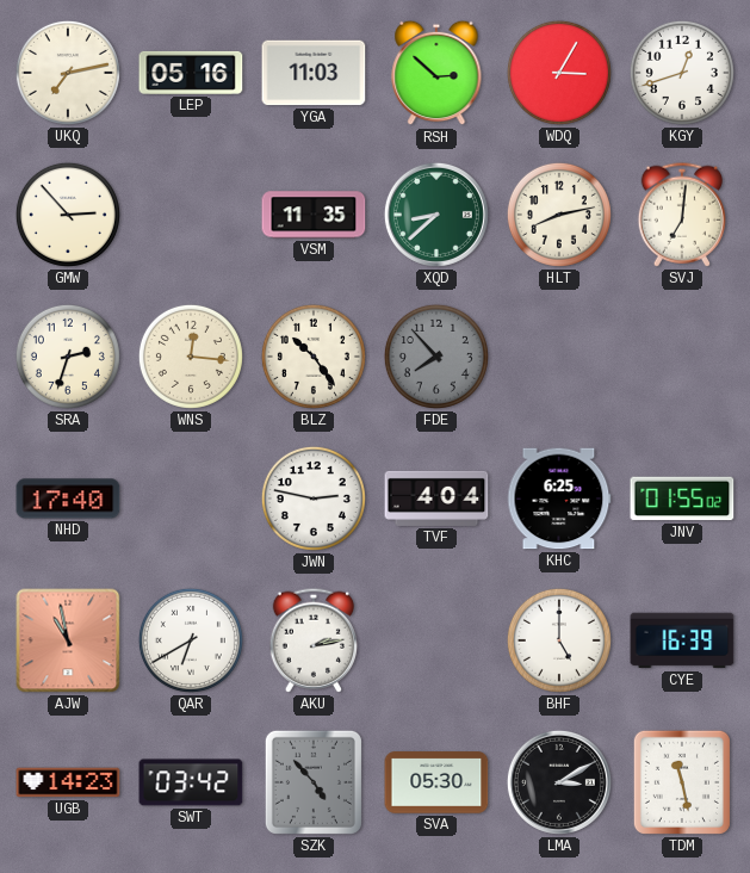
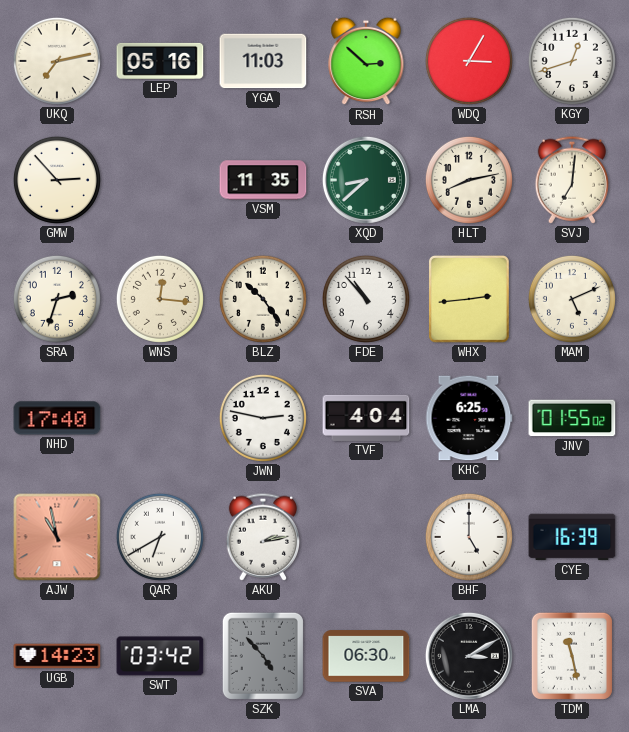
FDE: 7:53 -> 10:53 (366, 299)
FDE dial: grey -> white (366, 299)
WHX: none -> 2:44 (469, 299)
MAM: none -> 5:11 (572, 299)
SVA: 05:30 -> 06:30 (366, 656)
